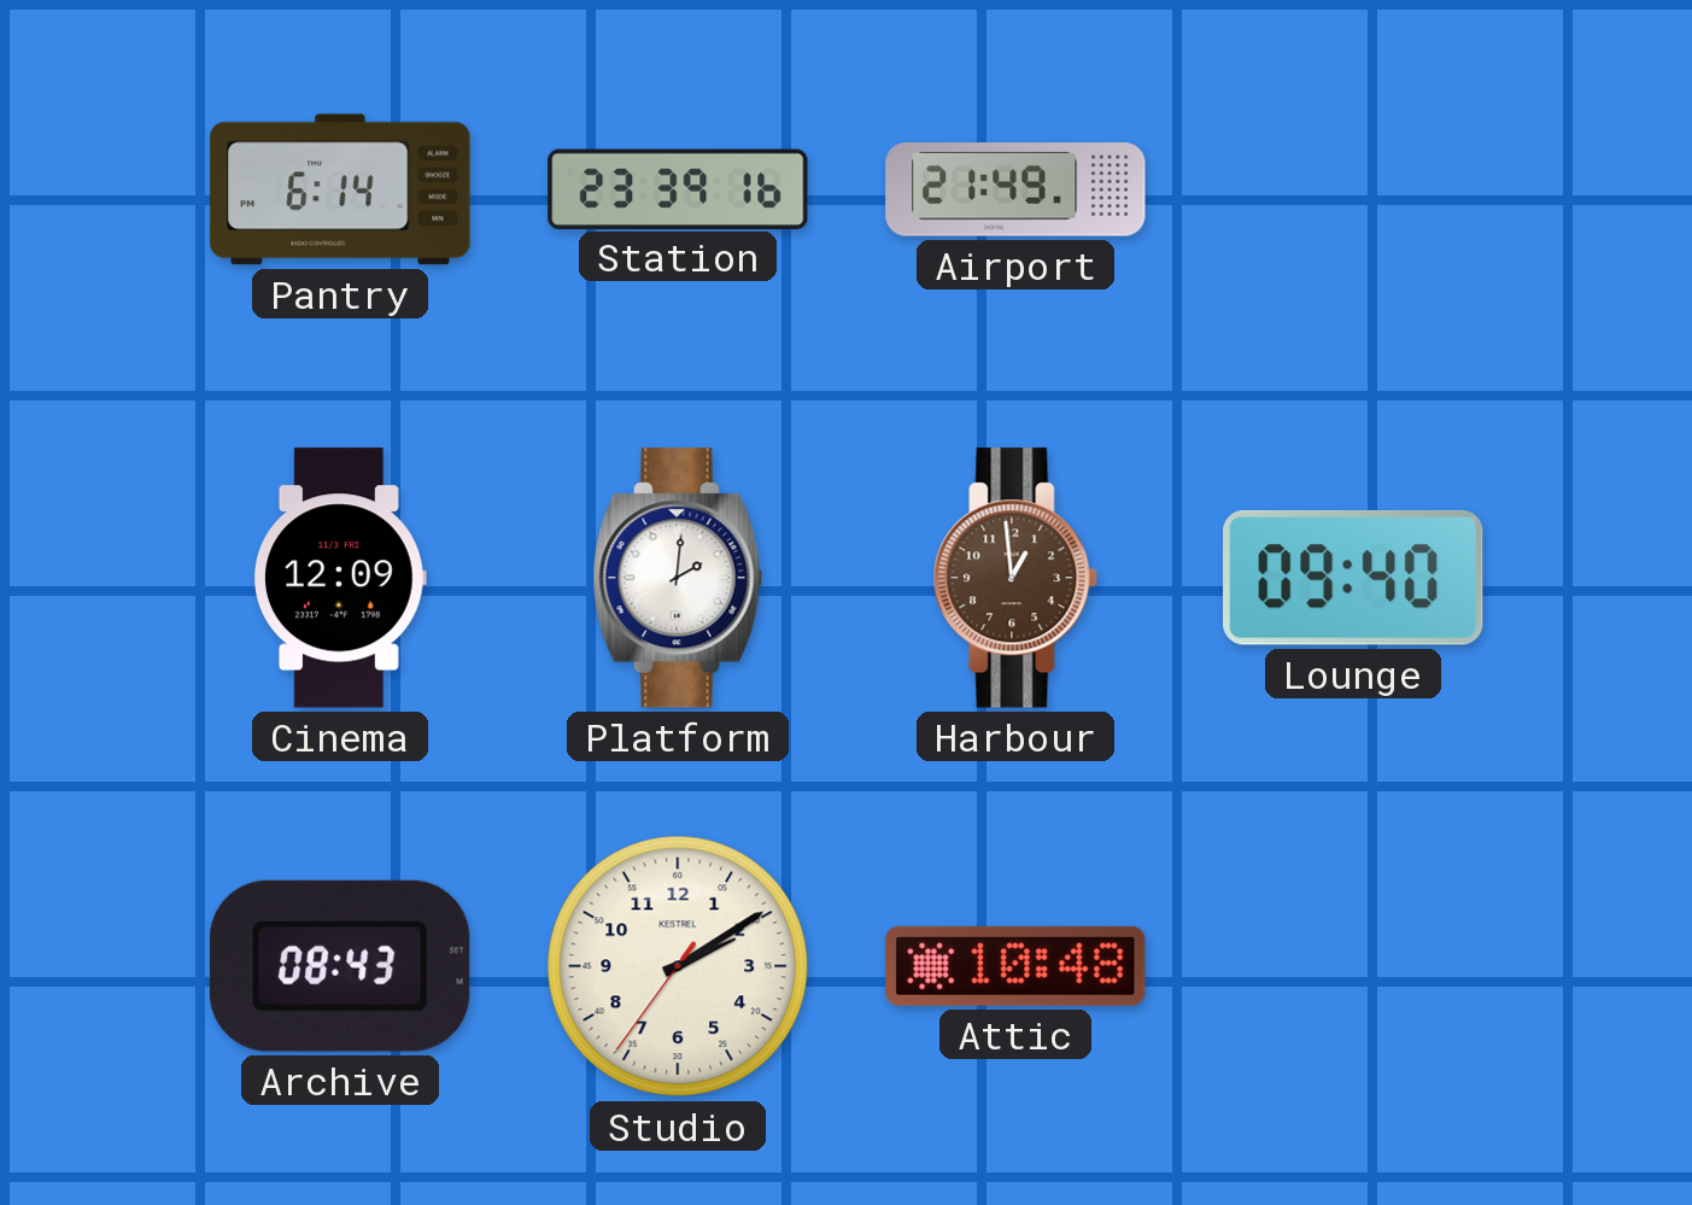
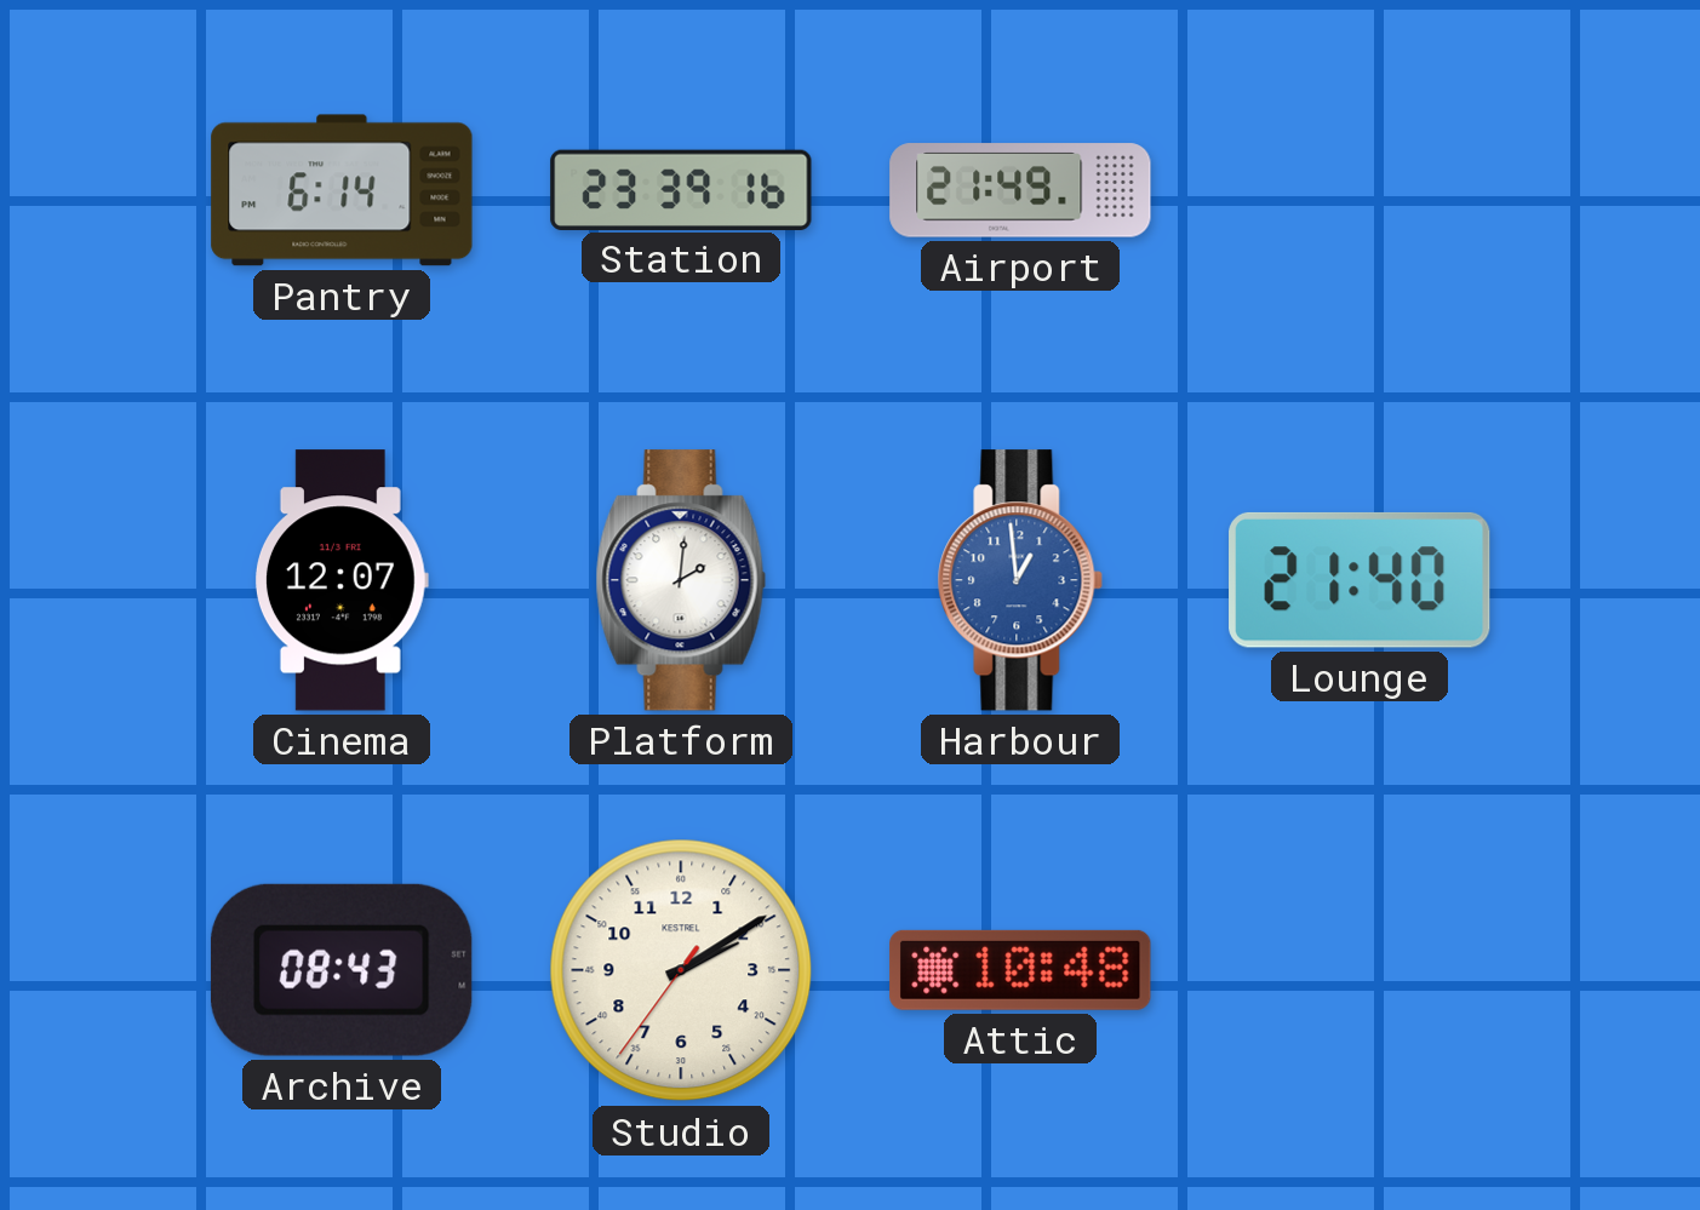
Cinema: 12:09 -> 12:07 (340, 580)
Harbour dial: brown -> blue (1020, 580)
Lounge: 09:40 -> 21:40 (1360, 580)
